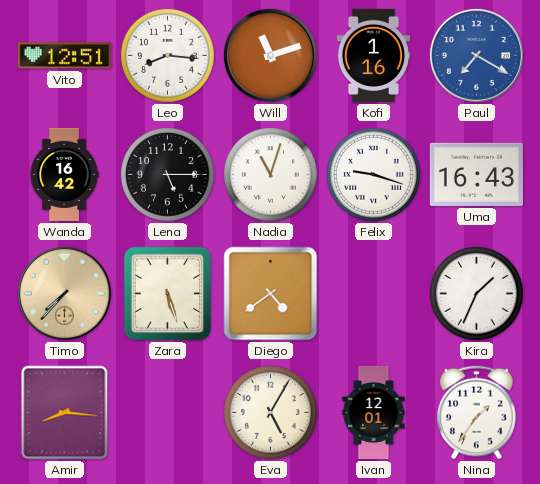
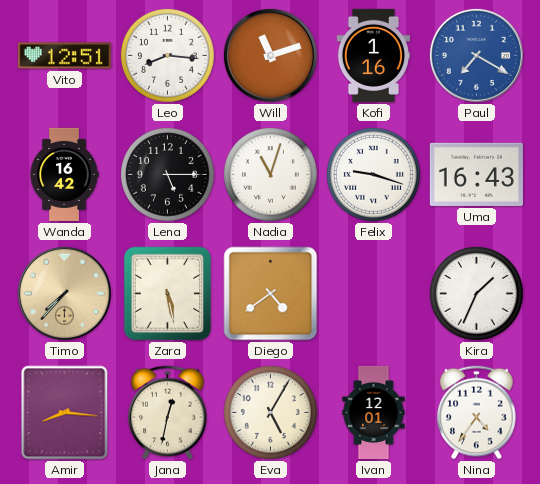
Zara: 5:27 -> 5:28 (168, 294)
Jana: none -> 12:32 (168, 413)
Nina: 1:36 -> 4:36 (477, 413)
